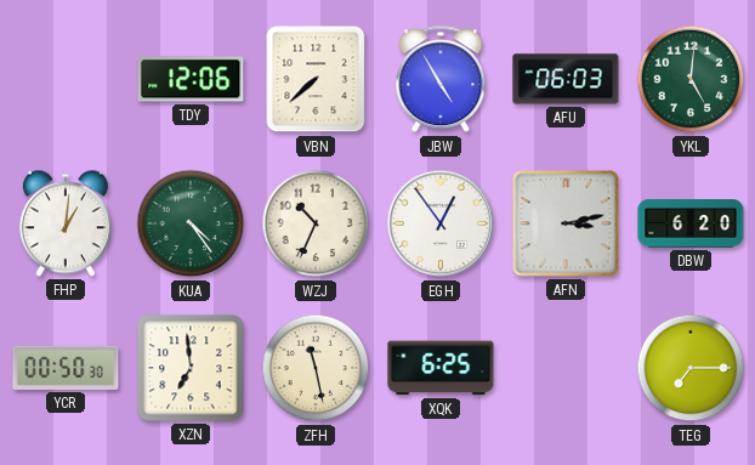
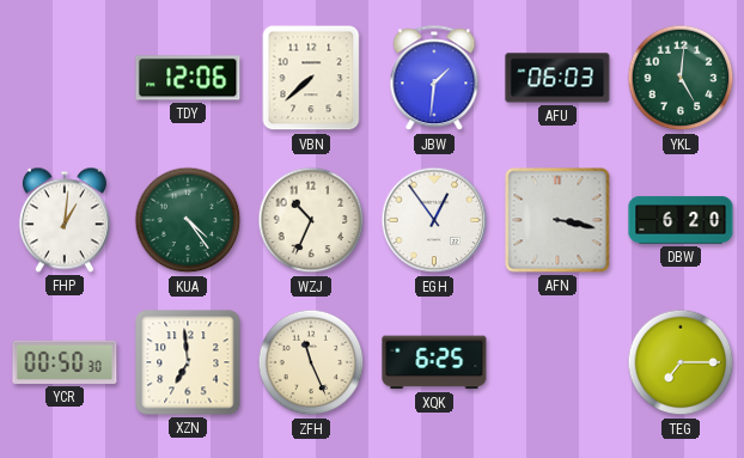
JBW: 4:55 -> 1:31 (434, 79)
AFN: 3:13 -> 3:17 (557, 220)
ZFH: 11:28 -> 11:26 (311, 362)
